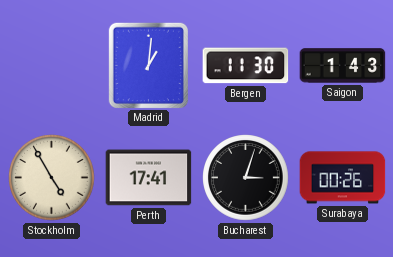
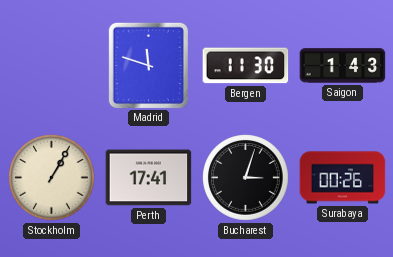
Madrid: 1:01 -> 11:48 (148, 65)
Stockholm: 4:55 -> 1:05 (52, 178)
